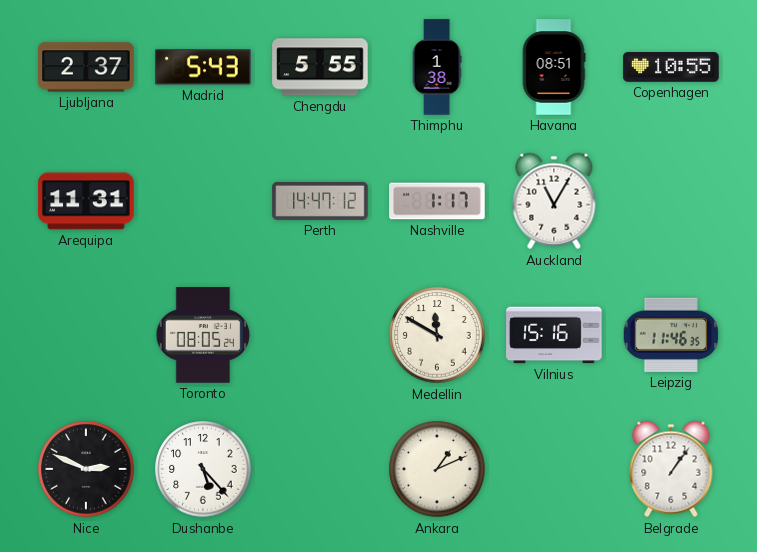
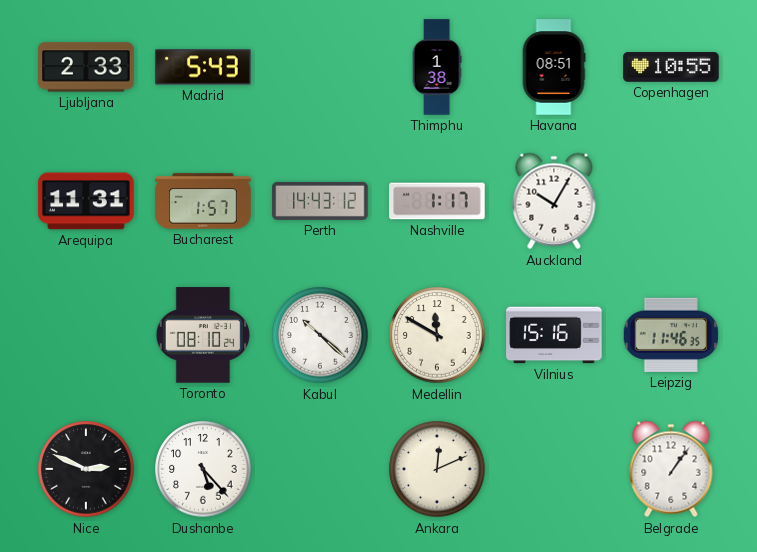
Ljubljana: 2:37 -> 2:33 (86, 67)
Chengdu: 5:55 -> none (320, 67)
Bucharest: none -> 1:57 (203, 201)
Perth: 14:47 -> 14:43 (320, 201)
Auckland: 11:05 -> 10:05 (554, 201)
Toronto: 08:05 -> 08:10 (203, 335)
Kabul: none -> 10:22 (320, 335)
Ankara: 1:11 -> 12:11 (437, 469)
